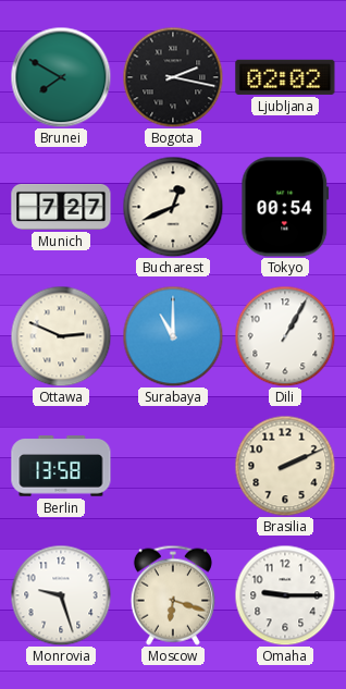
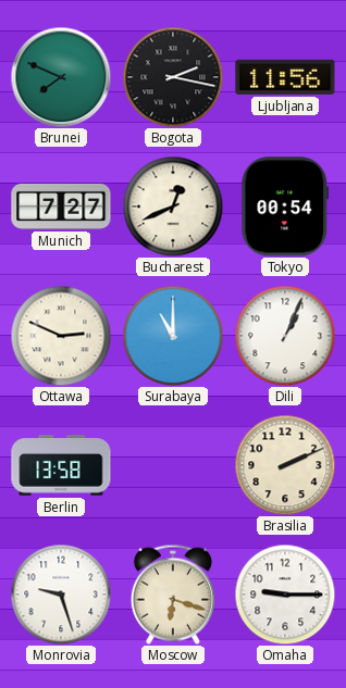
Brunei: 7:50 -> 7:49 (61, 77)
Ljubljana: 02:02 -> 11:56 (285, 77)
Dili: 1:05 -> 1:04 (285, 336)
